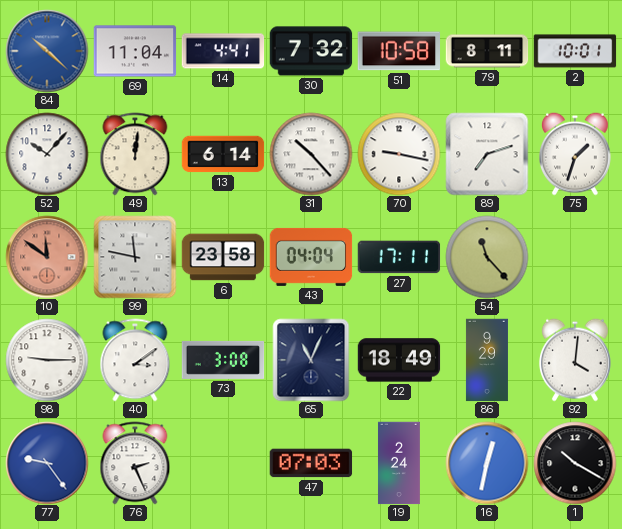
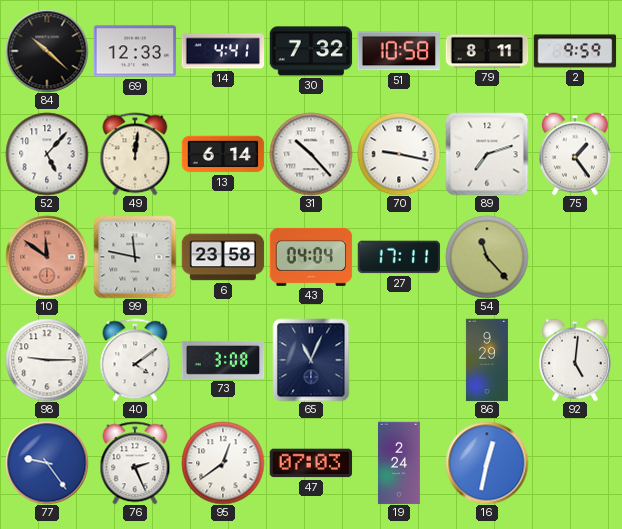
84 dial: blue -> black (47, 51)
69: 11:04 -> 12:33 (135, 51)
2: 10:01 -> 9:59 (575, 51)
52: 10:07 -> 5:07 (47, 154)
75: 1:33 -> 1:24 (575, 154)
40: 3:09 -> 4:09 (135, 360)
22: 18:49 -> none (399, 360)
92: 4:01 -> 5:01 (575, 360)
95: none -> 12:39 (223, 463)
1: 10:20 -> none (575, 463)
